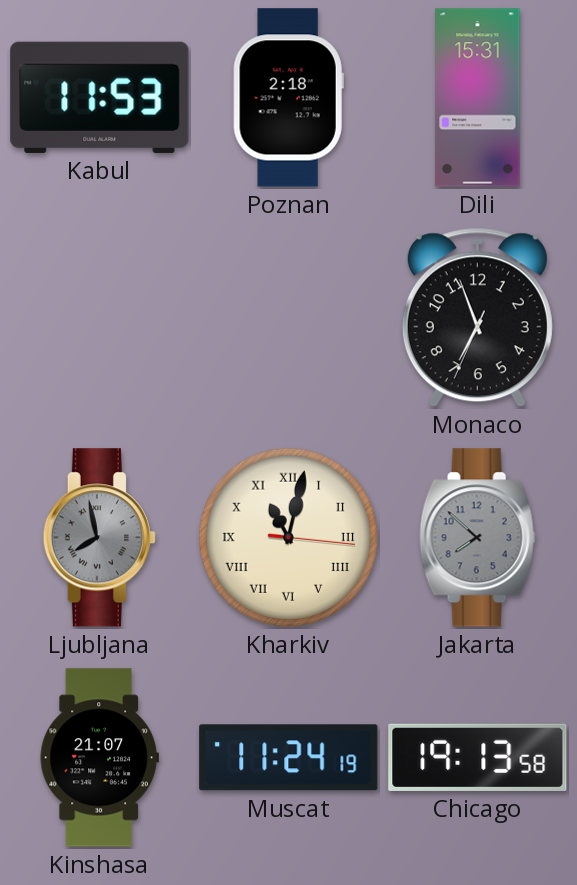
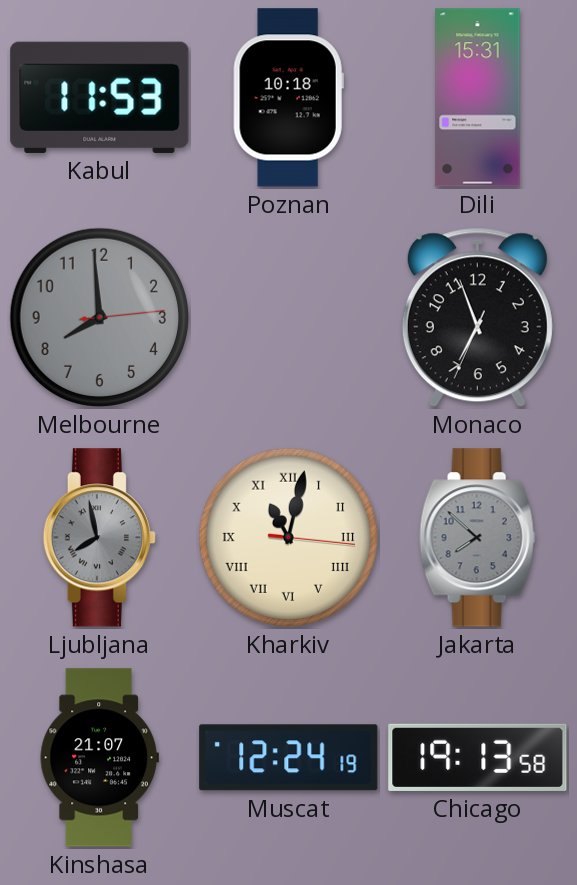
Poznan: 2:18 -> 10:18 (288, 98)
Melbourne: none -> 7:59 (99, 317)
Muscat: 11:24 -> 12:24 (289, 758)
